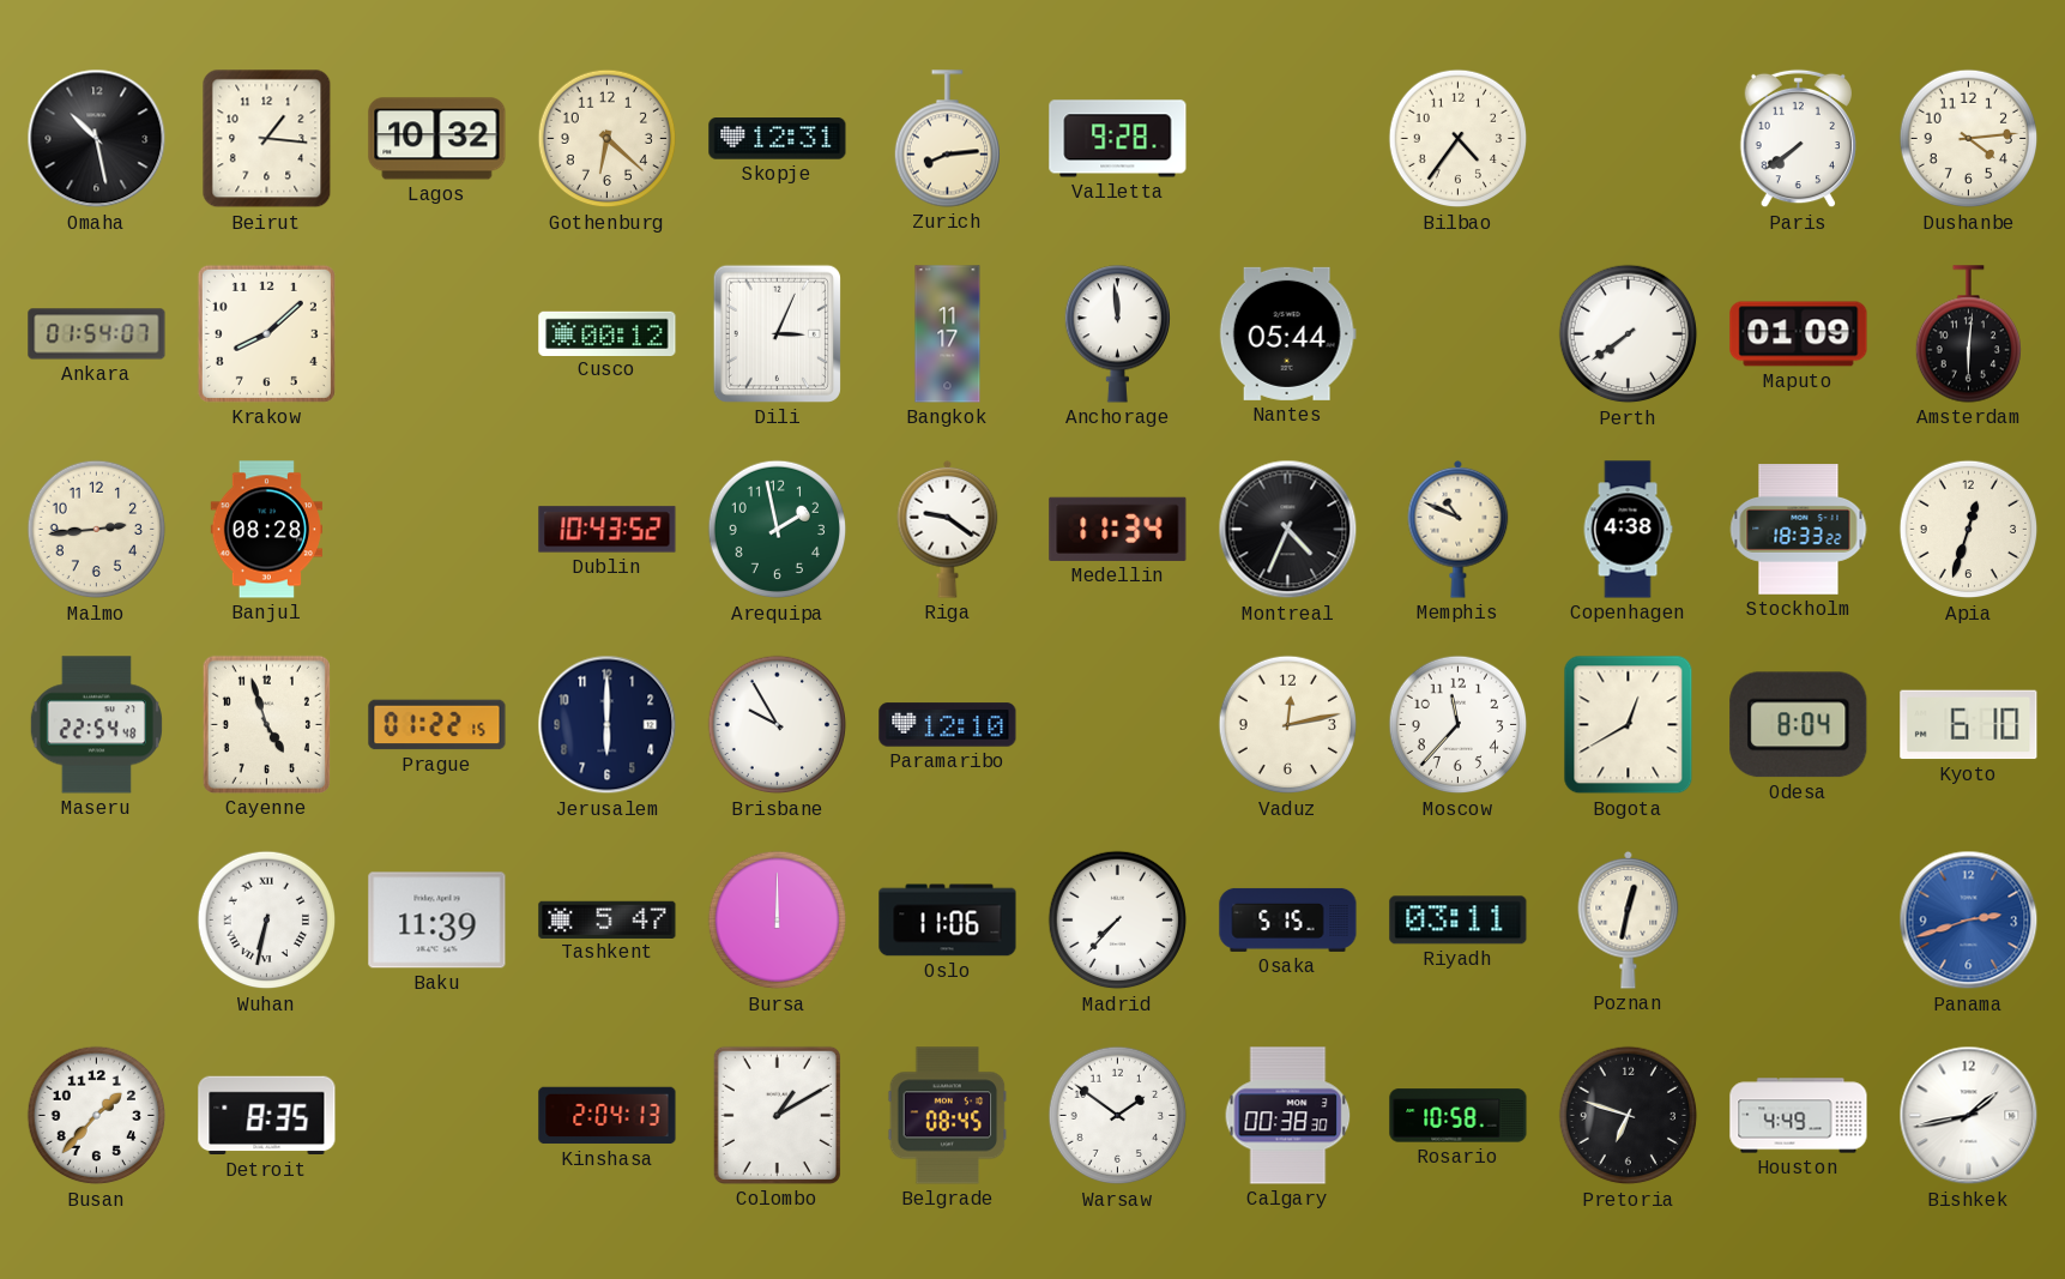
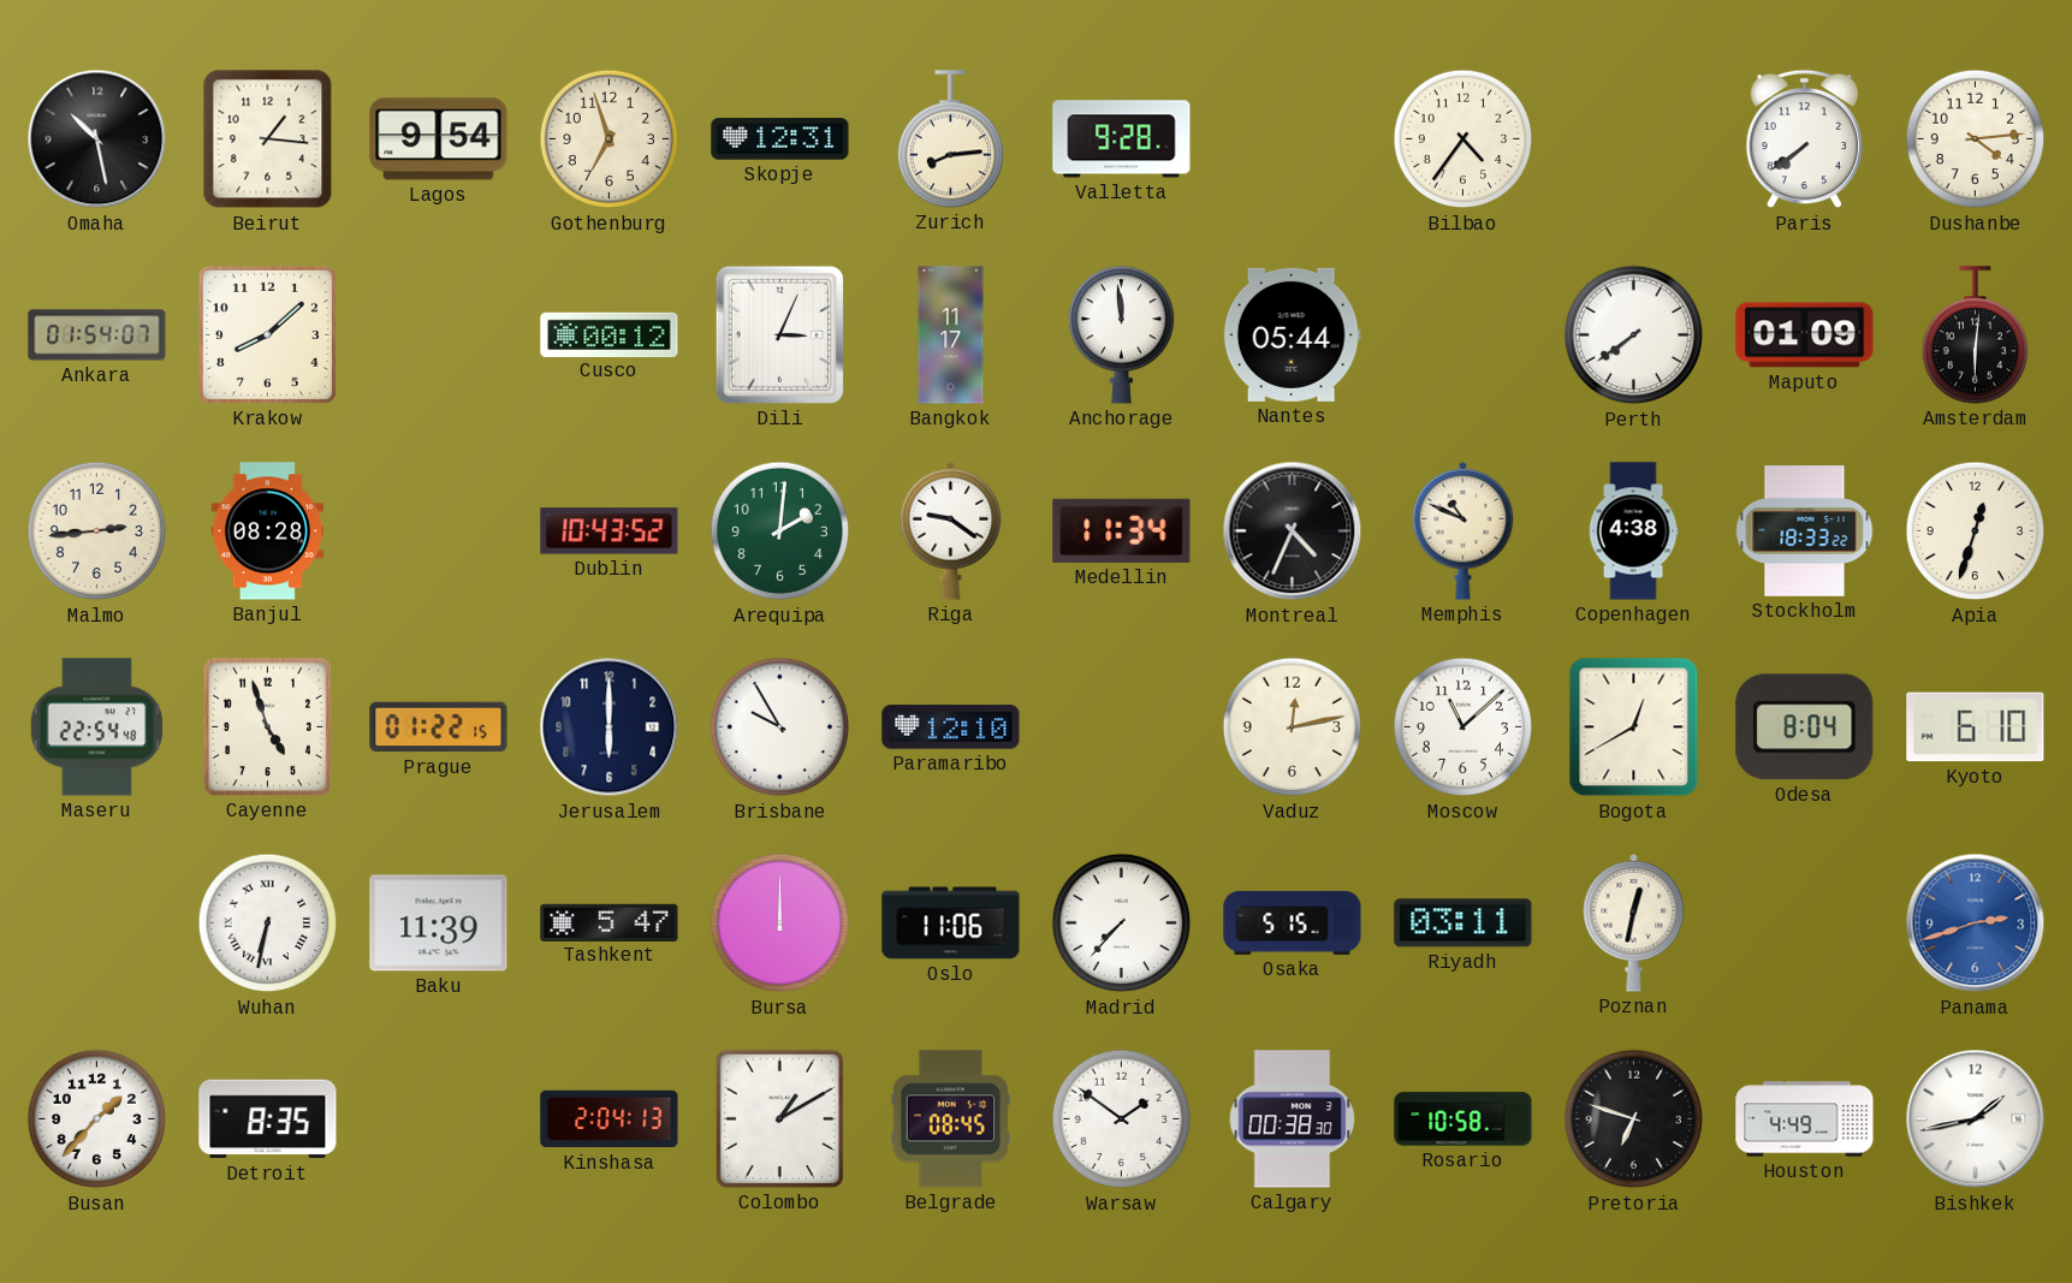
Lagos: 10:32 -> 9:54 (439, 139)
Gothenburg: 6:22 -> 6:57 (610, 139)
Arequipa: 1:58 -> 2:01 (780, 531)
Moscow: 11:37 -> 11:08 (1464, 727)
